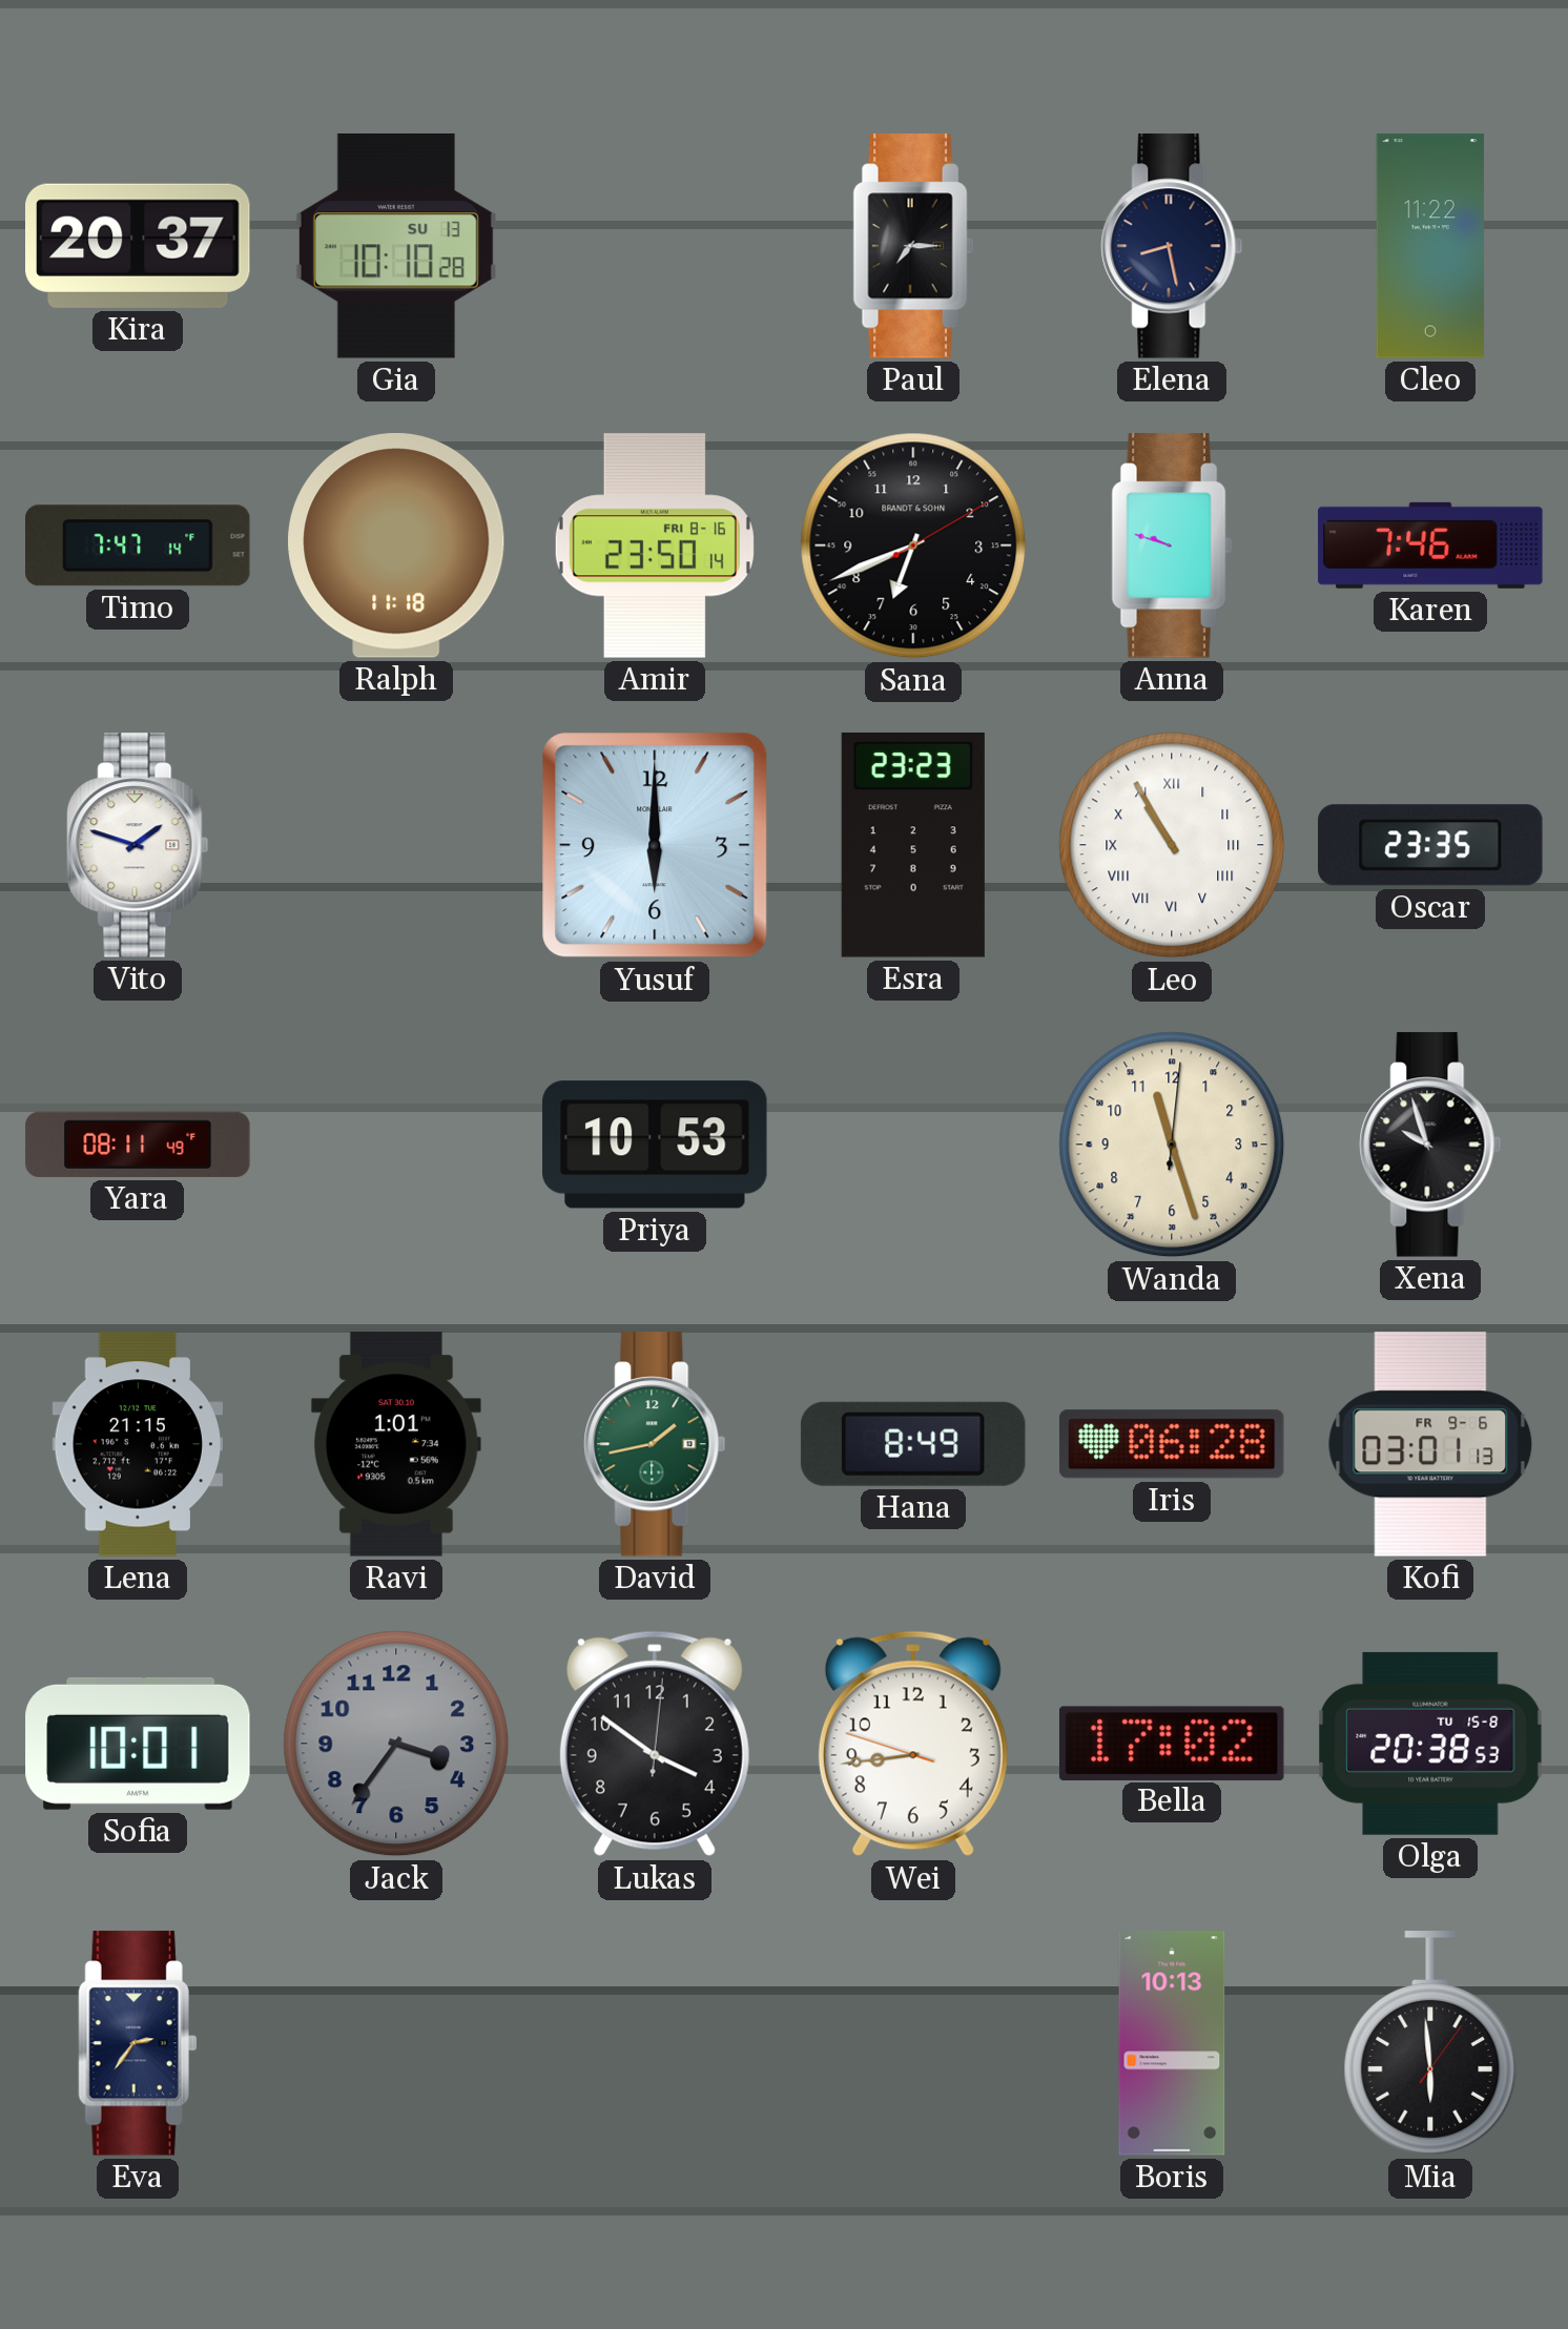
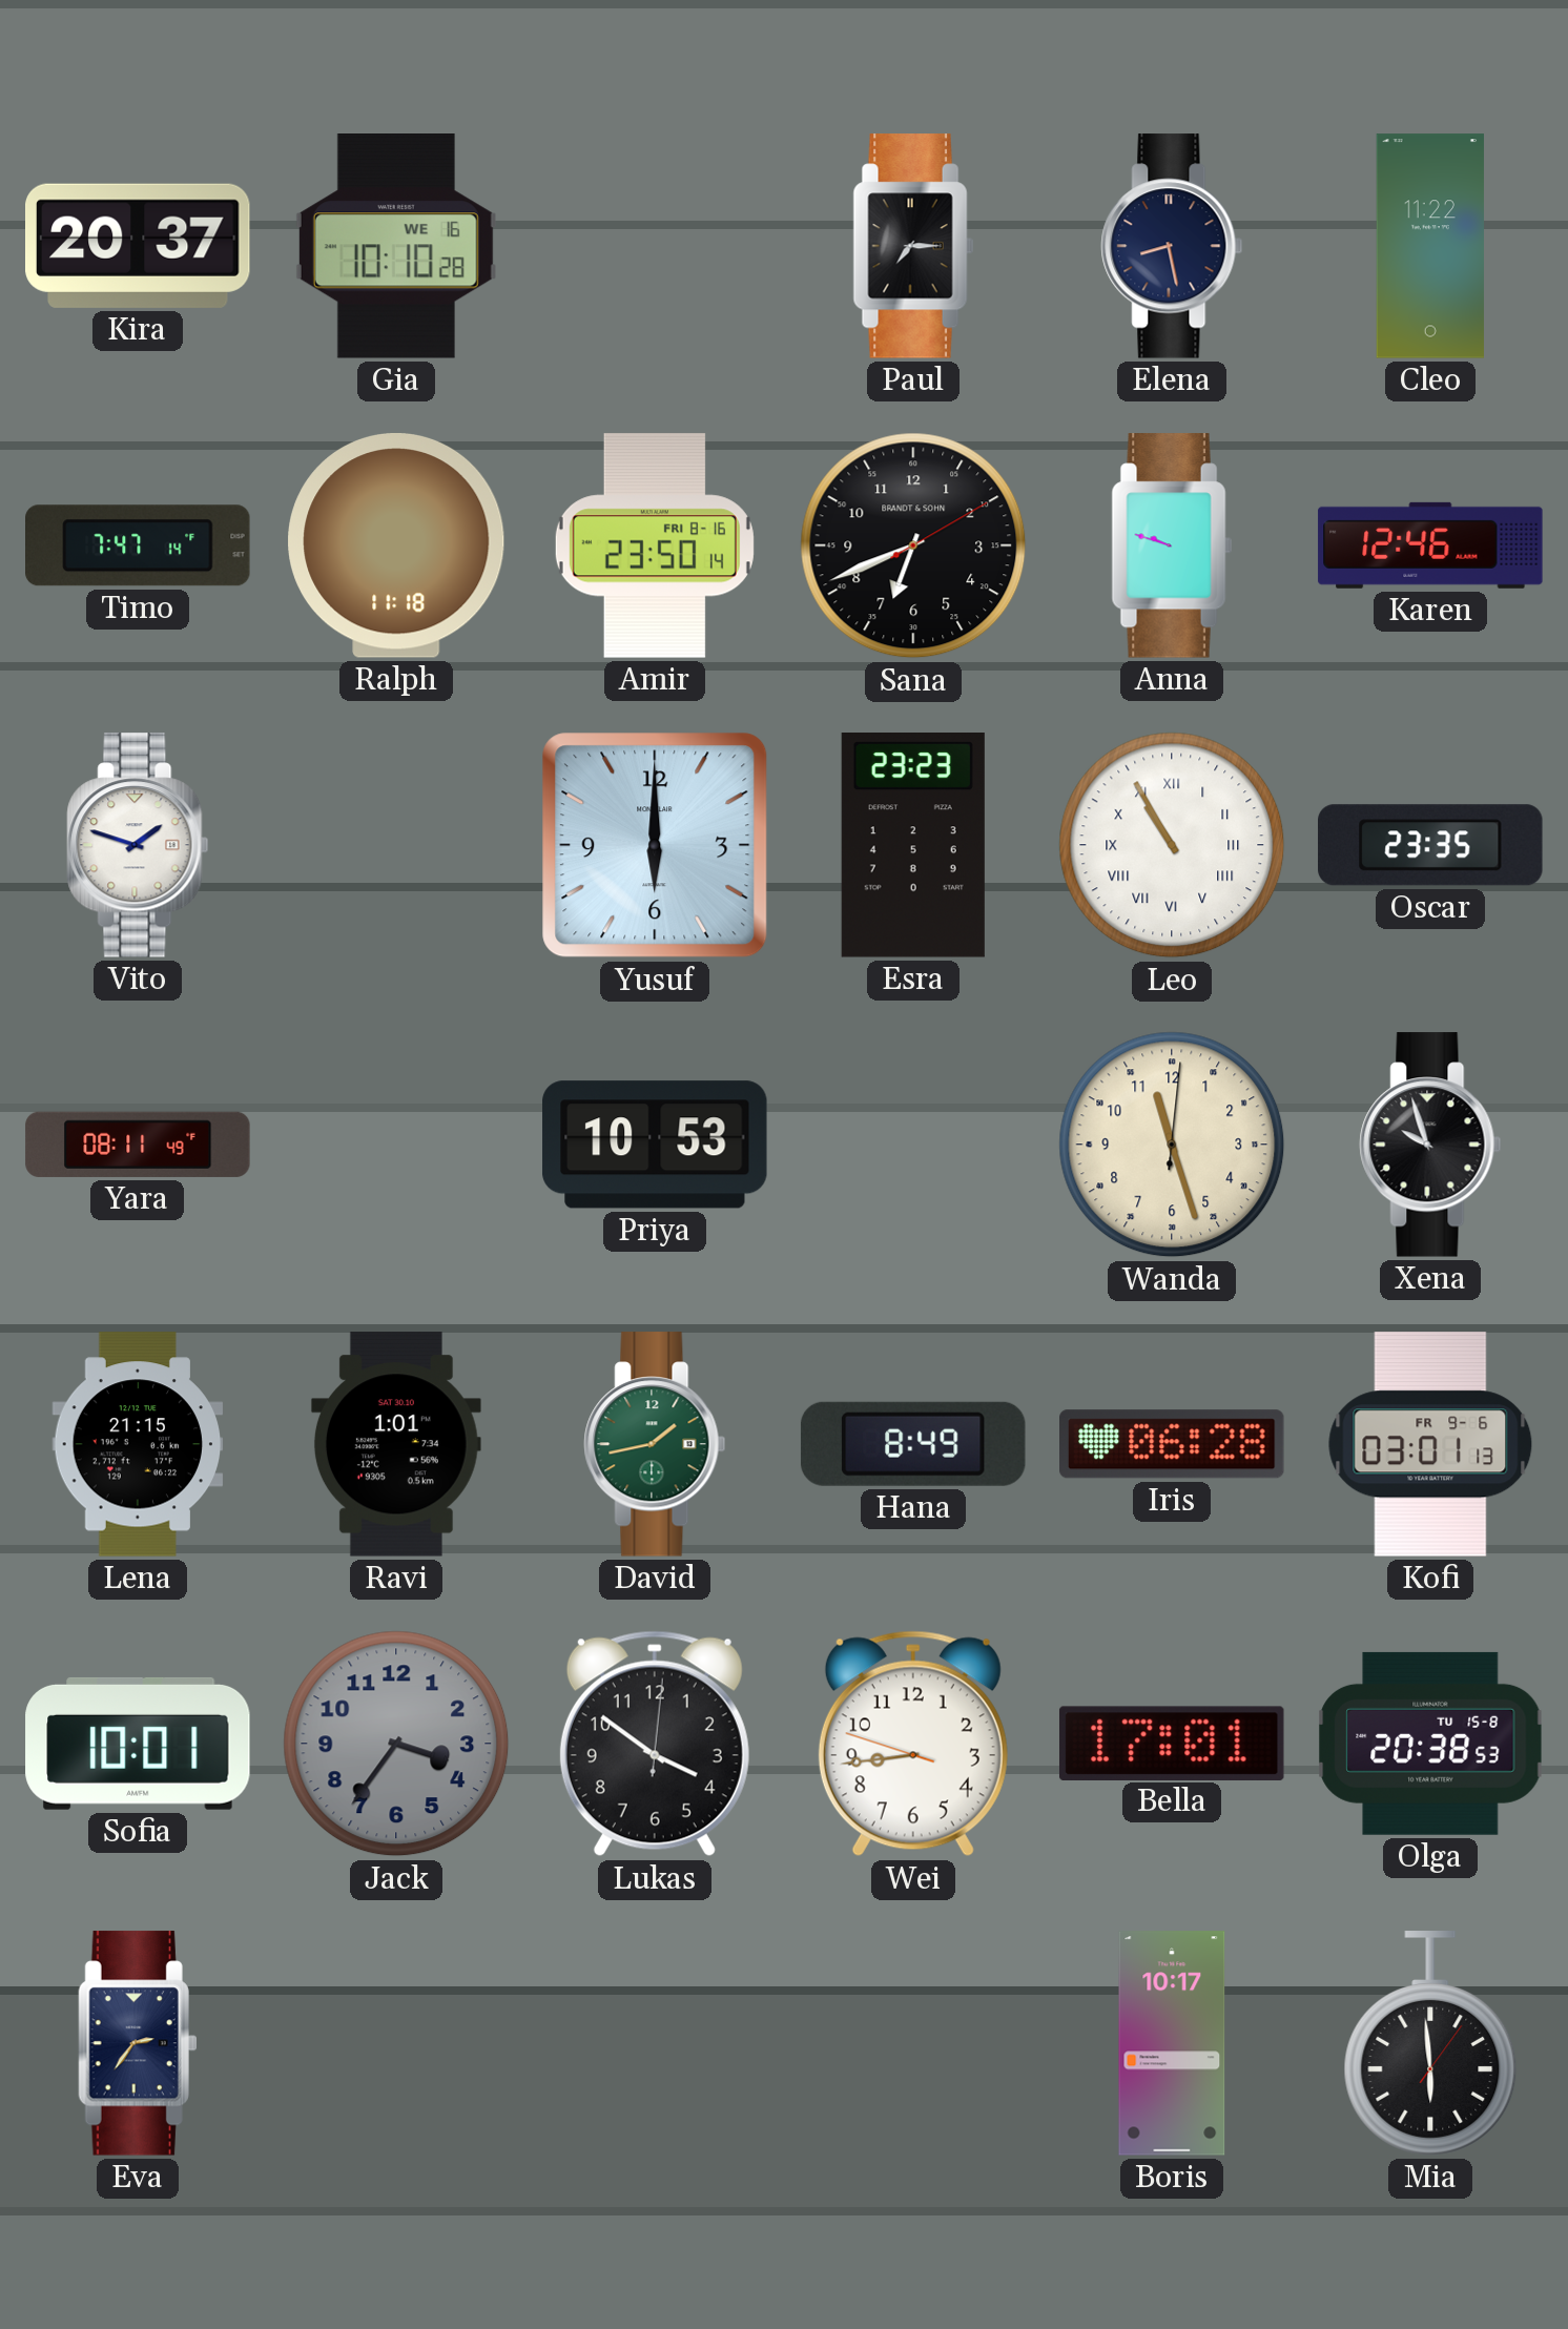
Gia date: SU 13 -> WE 16 (396, 247)
Karen: 7:46 -> 12:46 (1430, 545)
Bella: 17:02 -> 17:01 (1172, 1743)
Boris: 10:13 -> 10:17 (1172, 2043)
